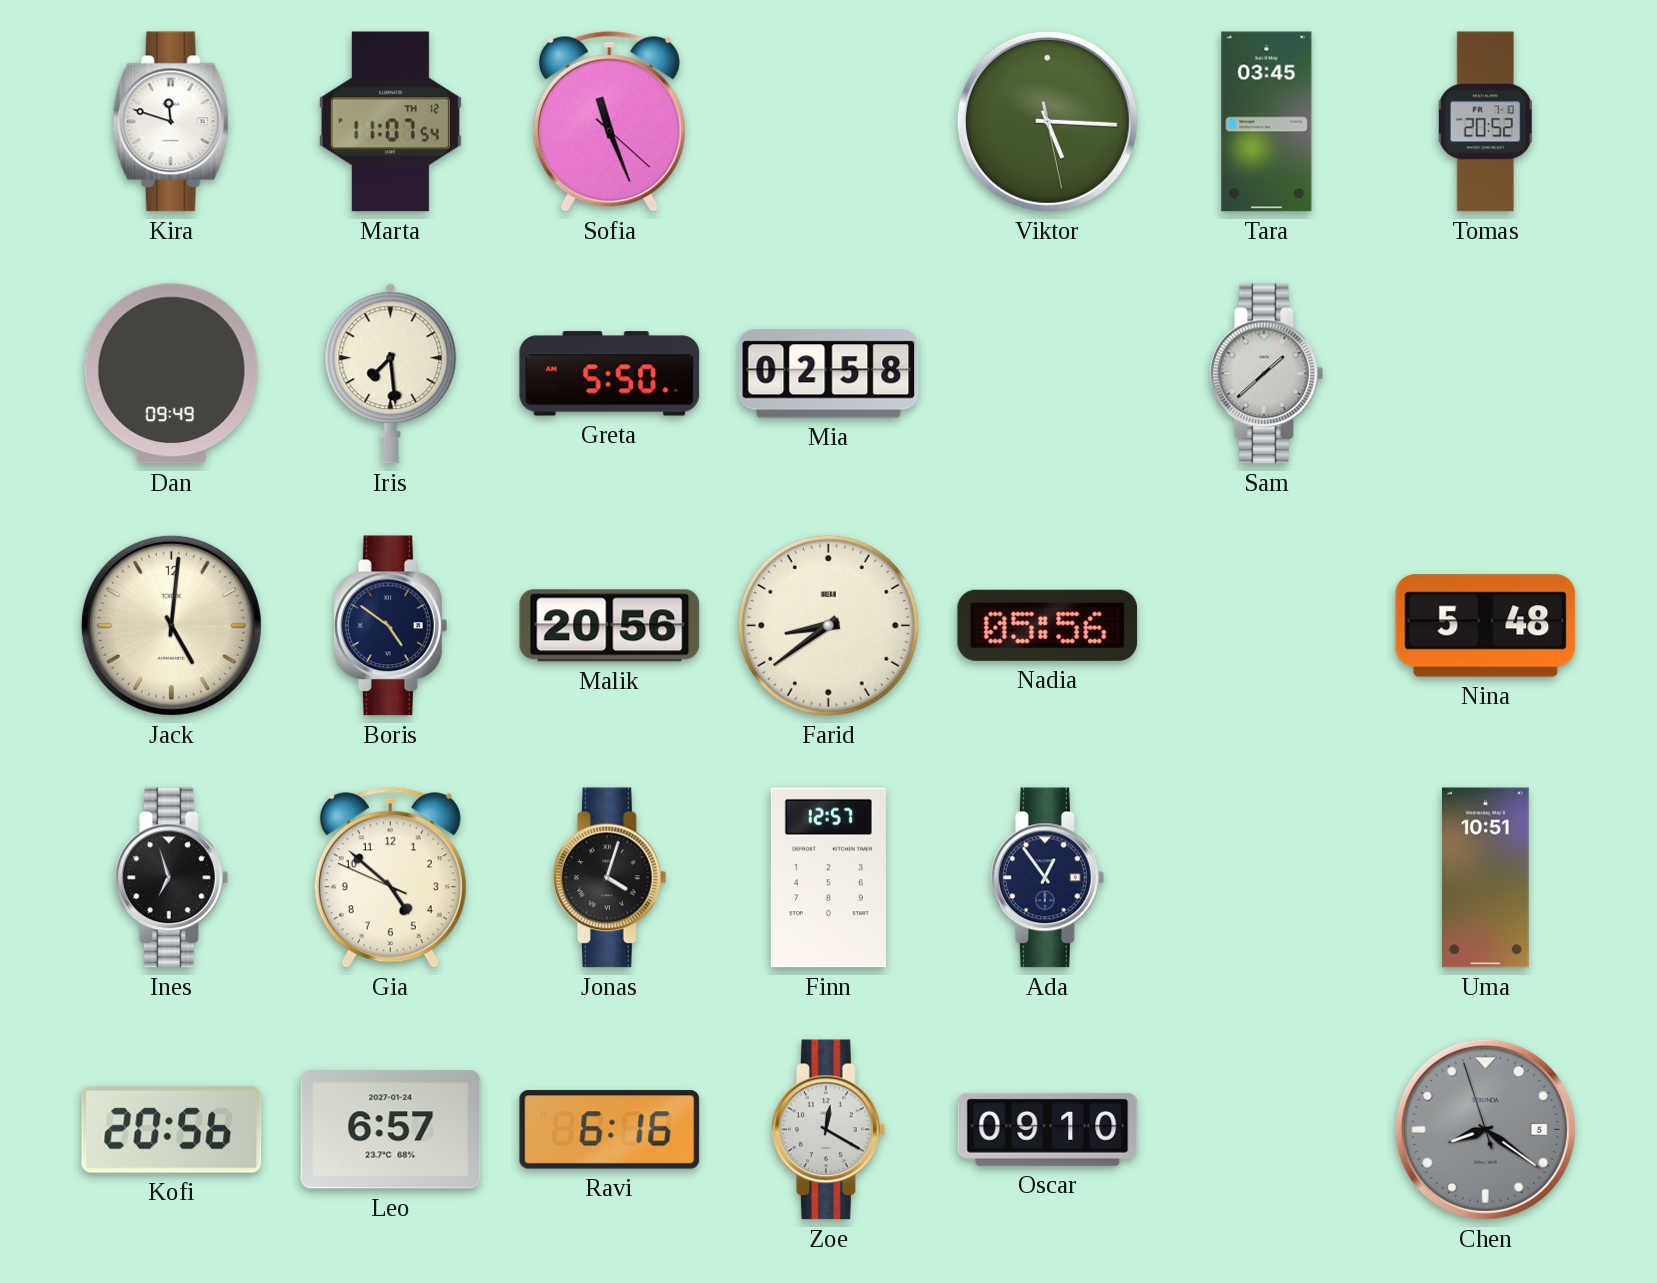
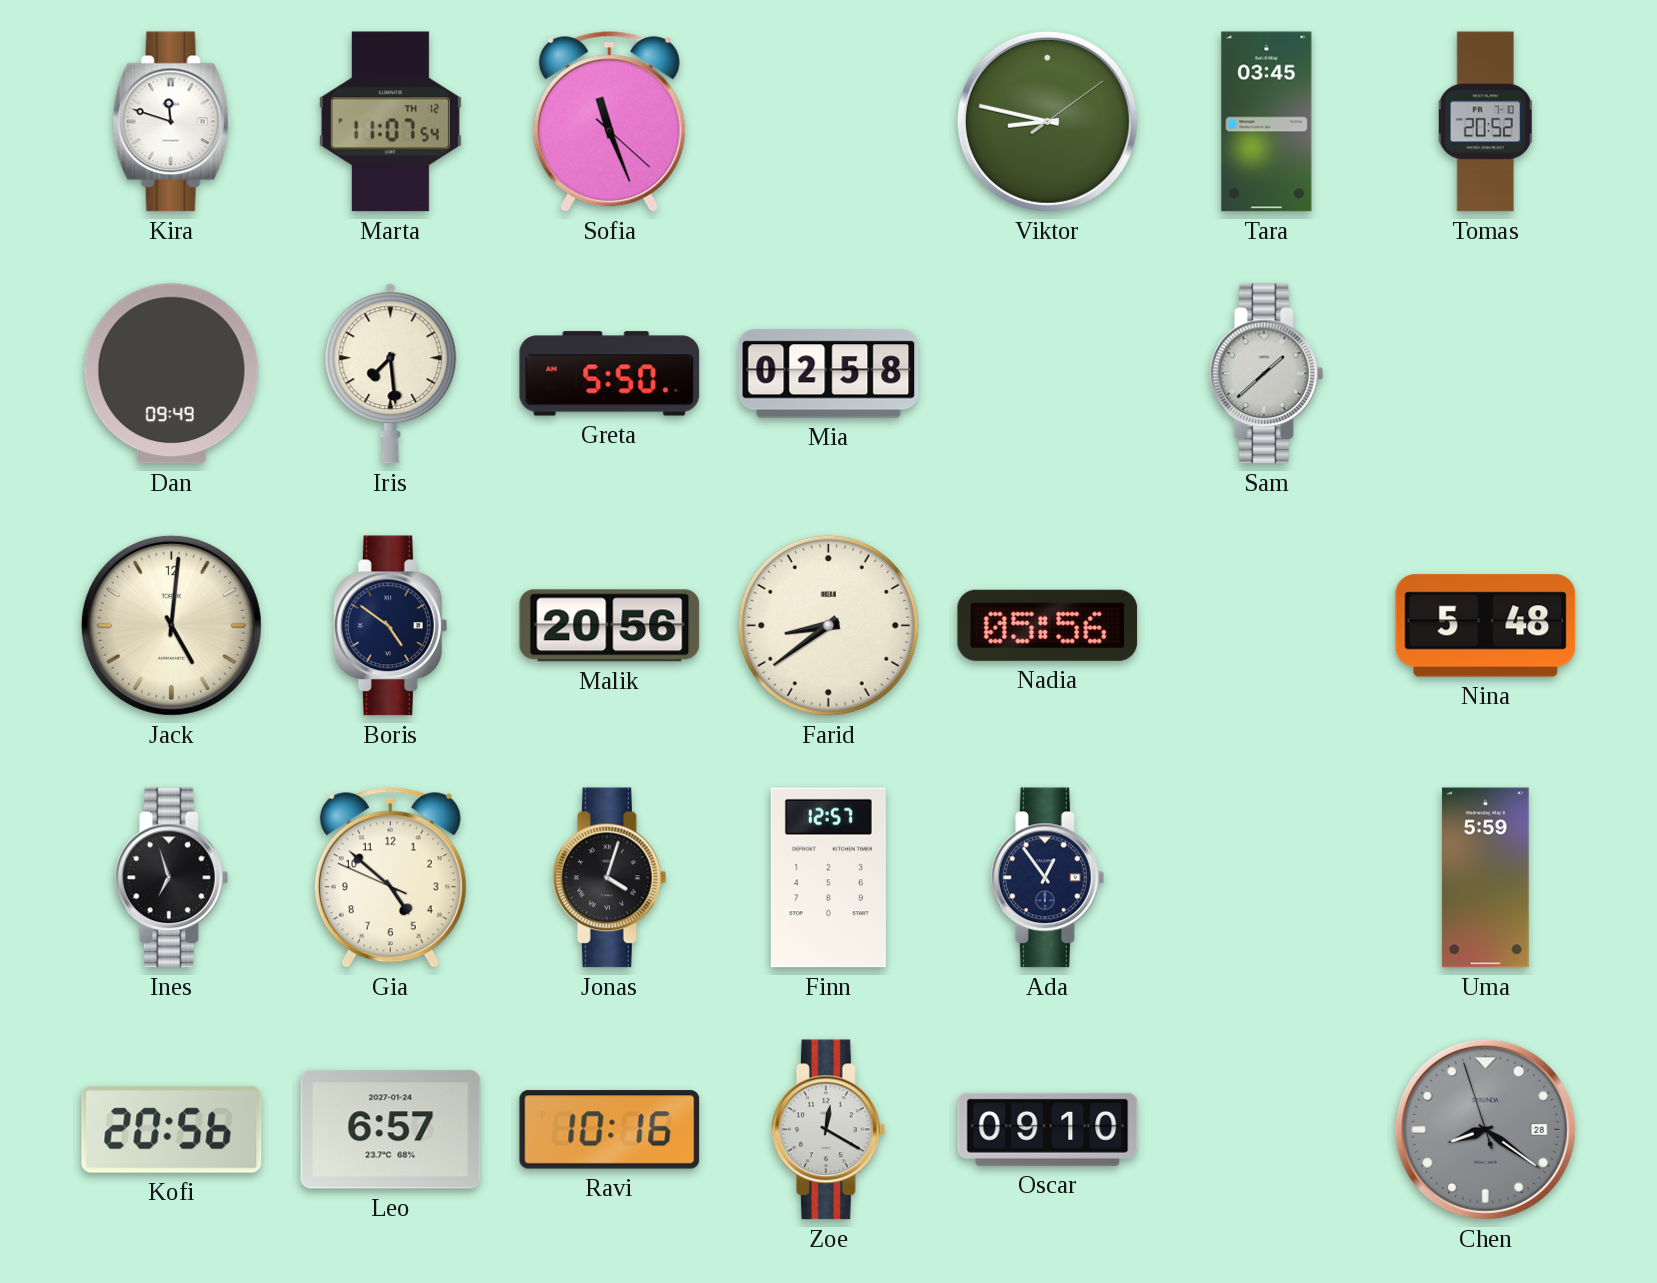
Viktor: 5:15 -> 8:47 (1047, 121)
Uma: 10:51 -> 5:59 (1486, 878)
Ravi: 6:16 -> 10:16 (610, 1130)
Chen date: 5 -> 28 (1485, 1129)
